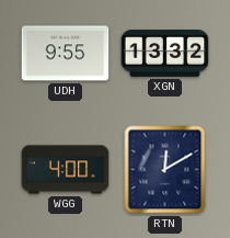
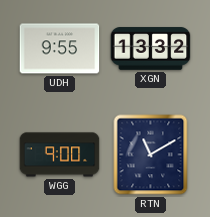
WGG: 4:00 -> 9:00 (60, 155)
RTN: 12:10 -> 11:10 (151, 155)
